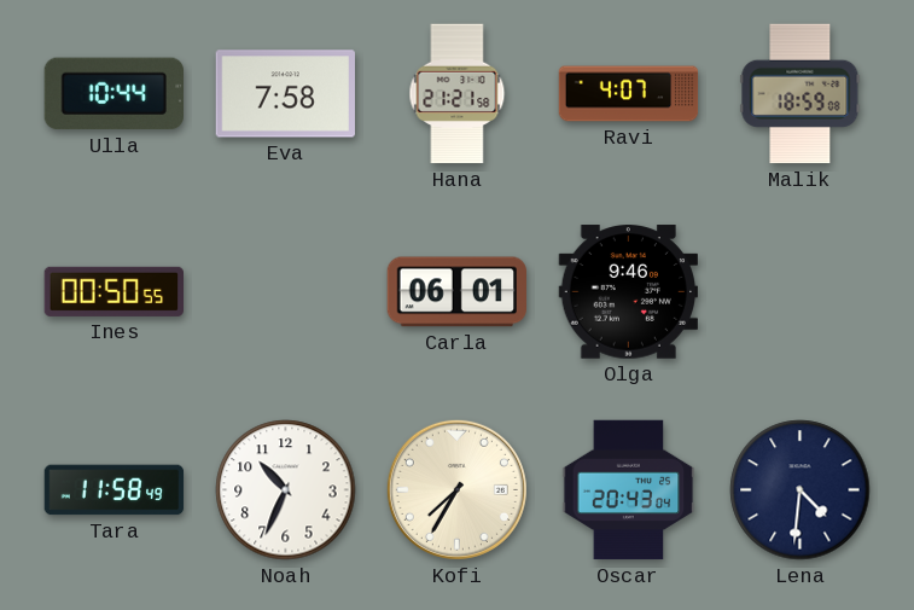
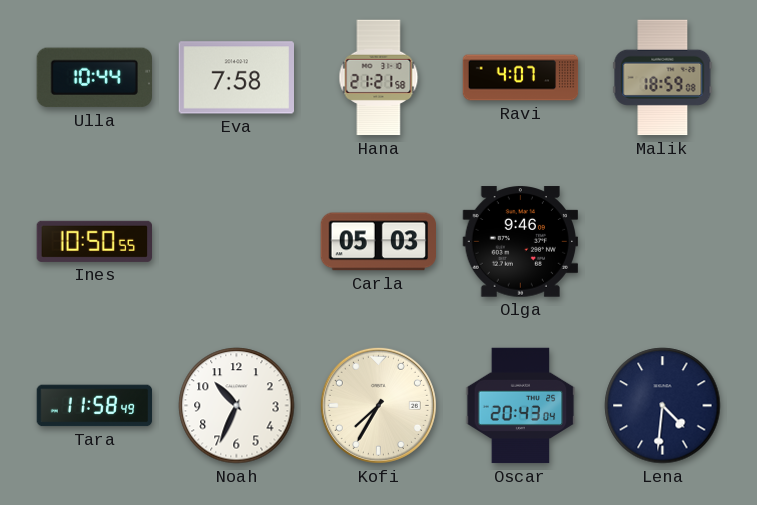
Ines: 00:50 -> 10:50 (94, 241)
Carla: 06:01 -> 05:03 (378, 242)
